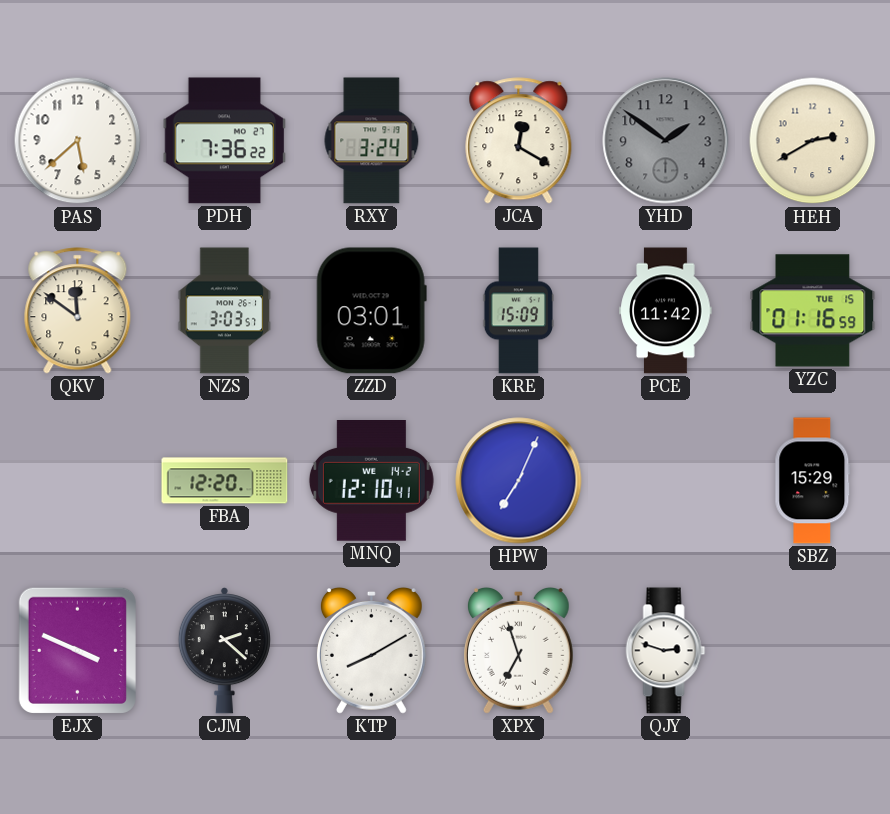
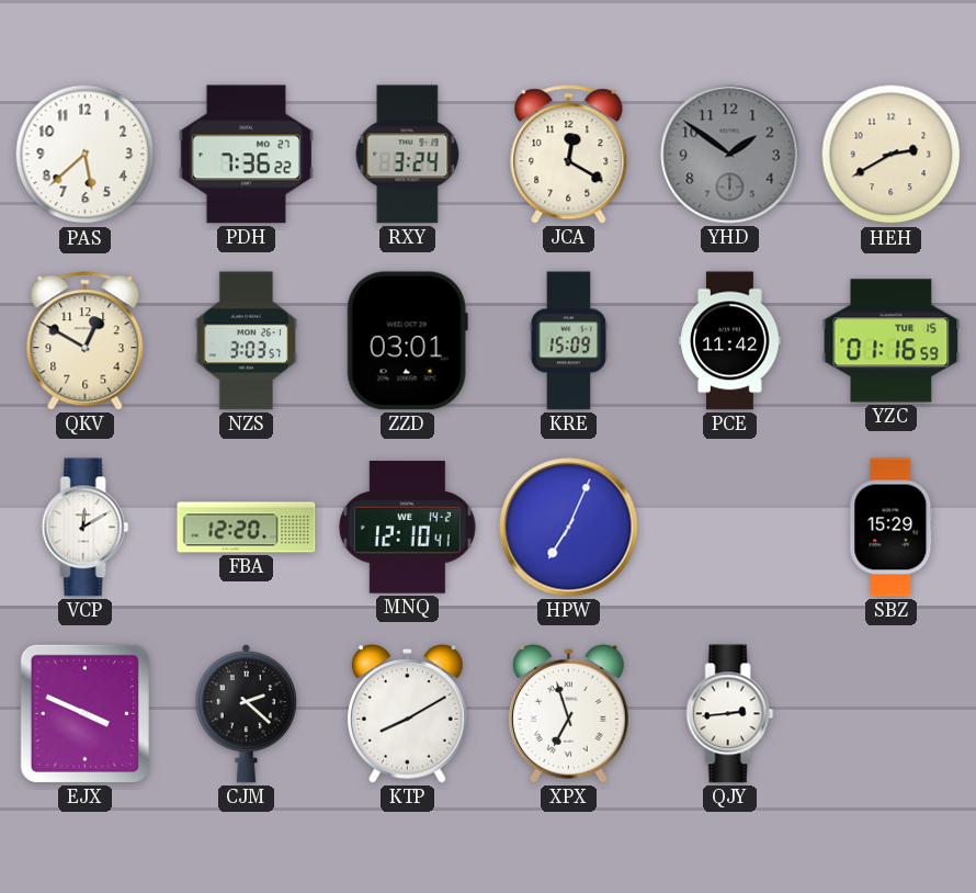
QKV: 11:51 -> 12:50 (86, 341)
VCP: none -> 12:10 (86, 528)
QJY: 2:48 -> 2:44 (730, 714)
